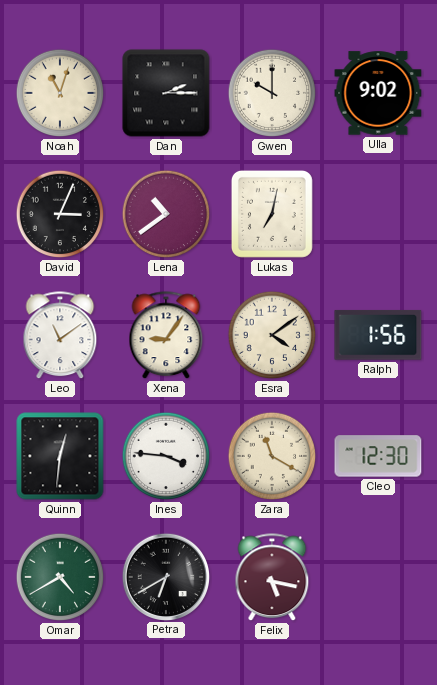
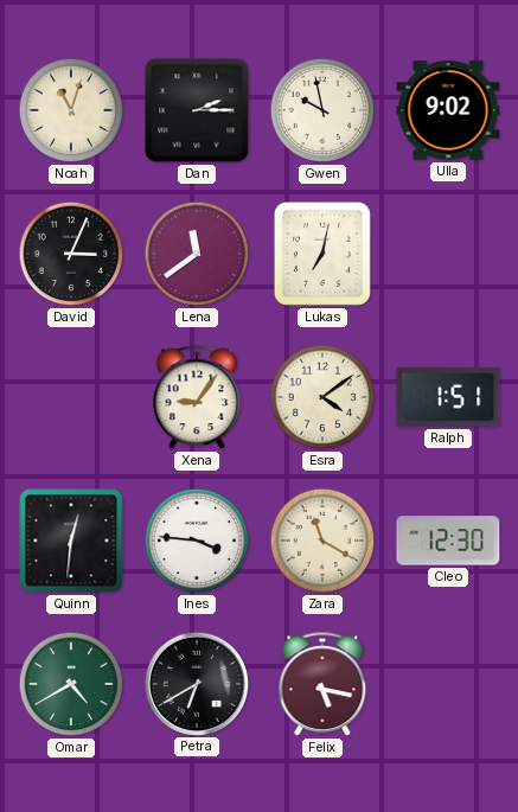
Gwen: 10:00 -> 9:58 (322, 110)
Lena: 10:39 -> 11:39 (197, 254)
Leo: 11:09 -> none (60, 336)
Ralph: 1:56 -> 1:51 (448, 397)
